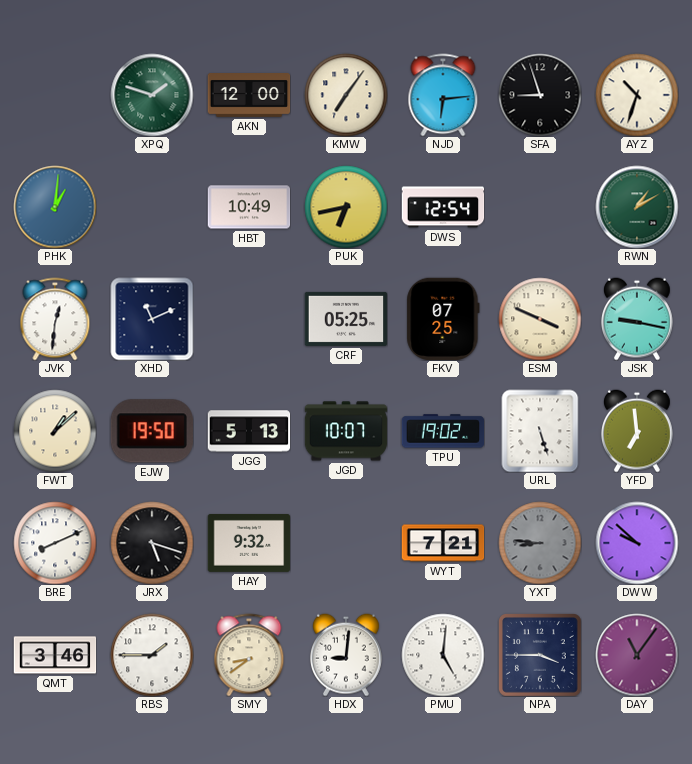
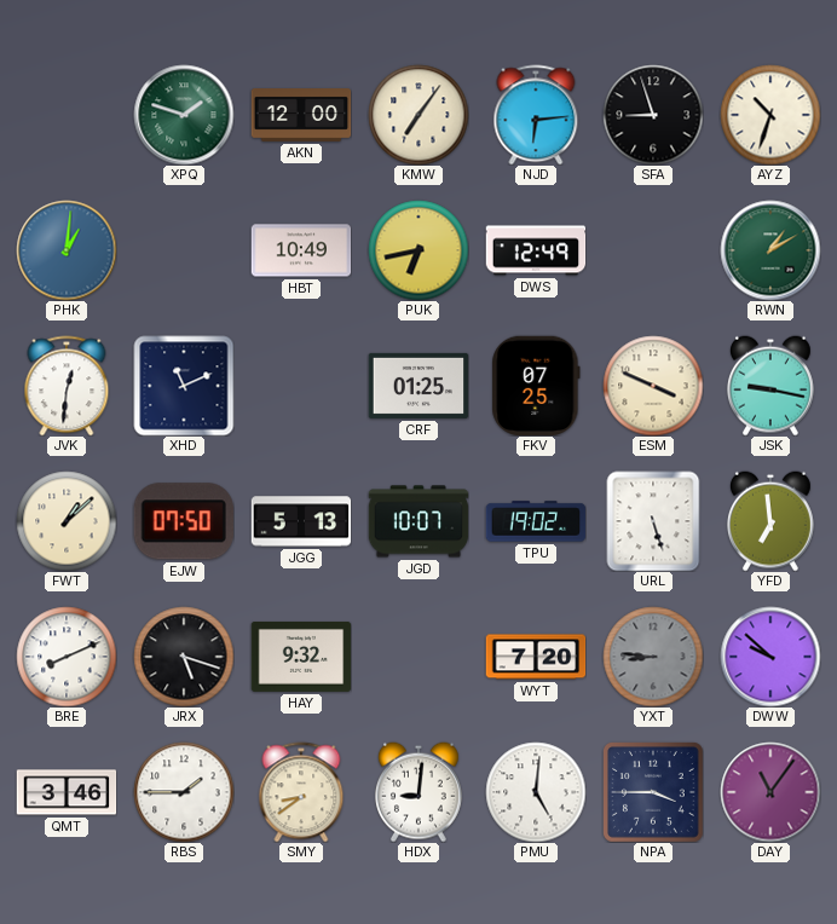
DWS: 12:54 -> 12:49 (536, 250)
CRF: 05:25 -> 01:25 (418, 386)
EJW: 19:50 -> 07:50 (184, 521)
WYT: 7:21 -> 7:20 (536, 657)
